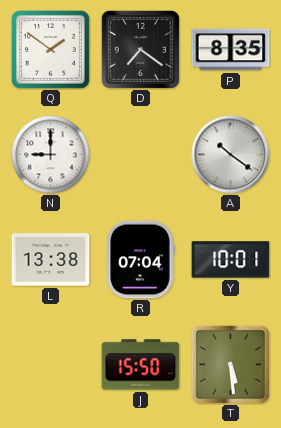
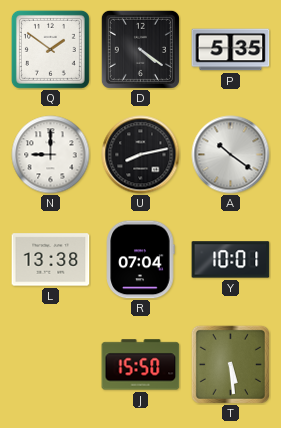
D: 7:21 -> 4:21 (140, 49)
P: 8:35 -> 5:35 (231, 50)
U: none -> 8:13 (141, 155)
